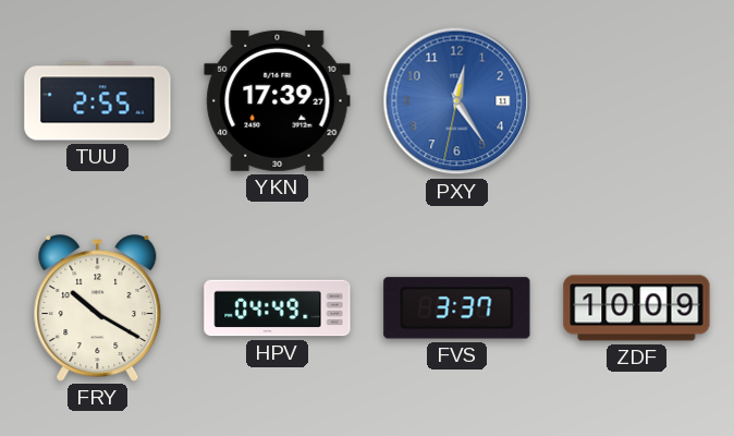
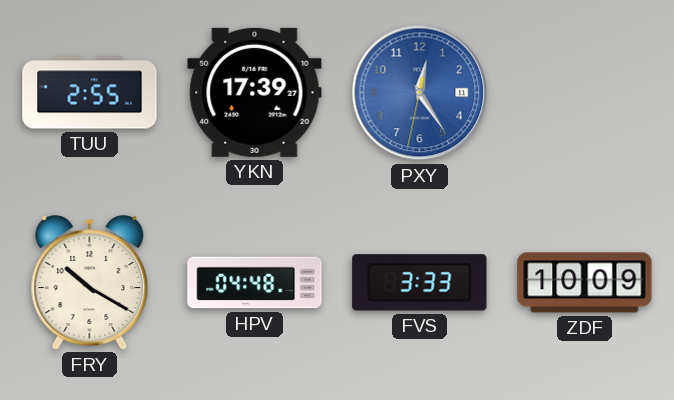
HPV: 04:49 -> 04:48 (255, 283)
FVS: 3:37 -> 3:33 (420, 283)
